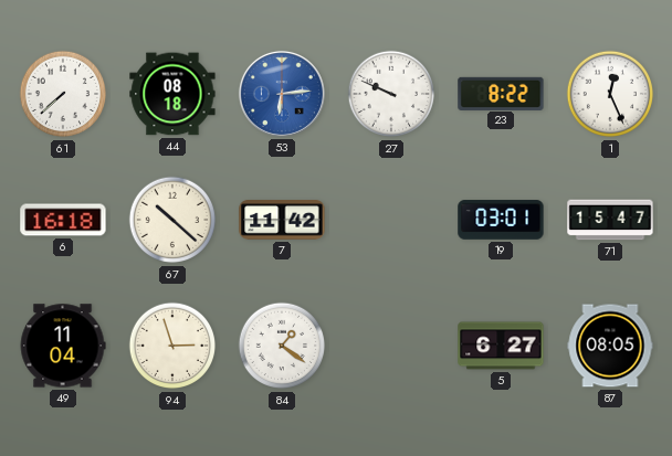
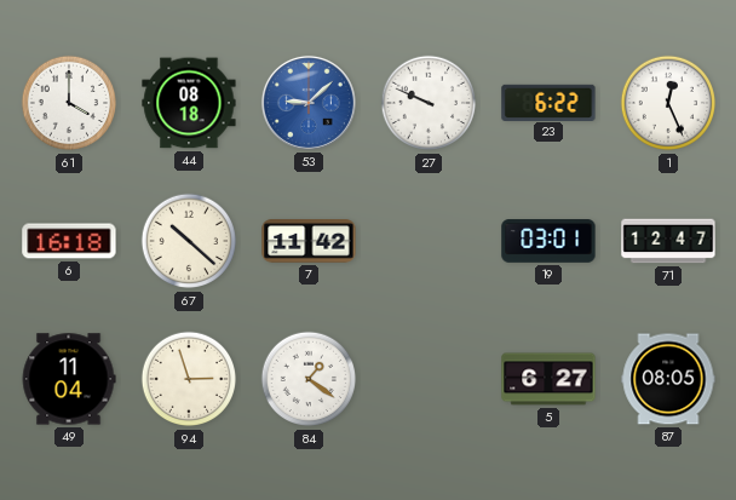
61: 7:38 -> 4:00 (69, 103)
53: 6:14 -> 9:08 (309, 103)
23: 8:22 -> 6:22 (548, 102)
71: 15:47 -> 12:47 (668, 241)
